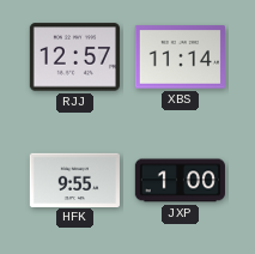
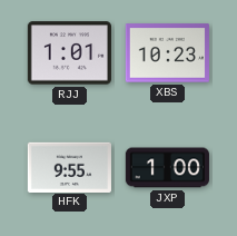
RJJ: 12:57 -> 1:01 (69, 53)
XBS: 11:14 -> 10:23 (167, 53)
